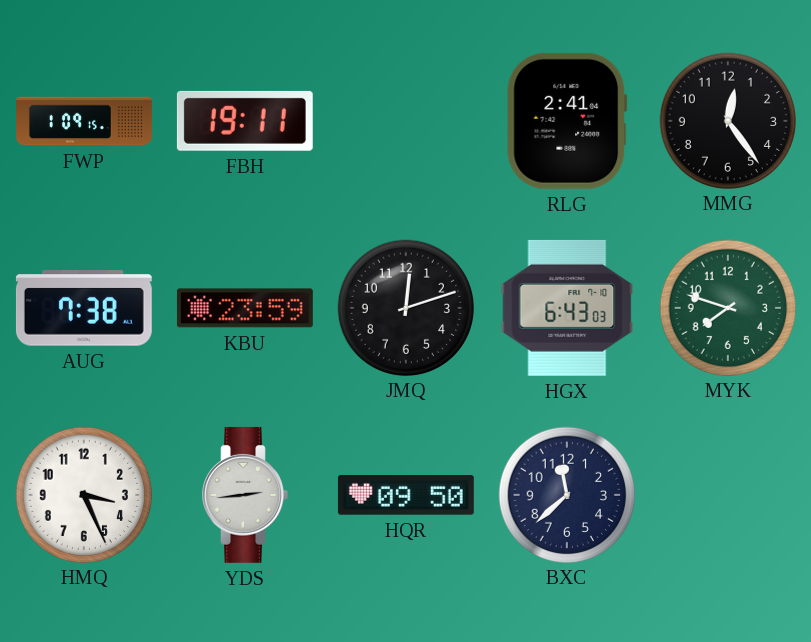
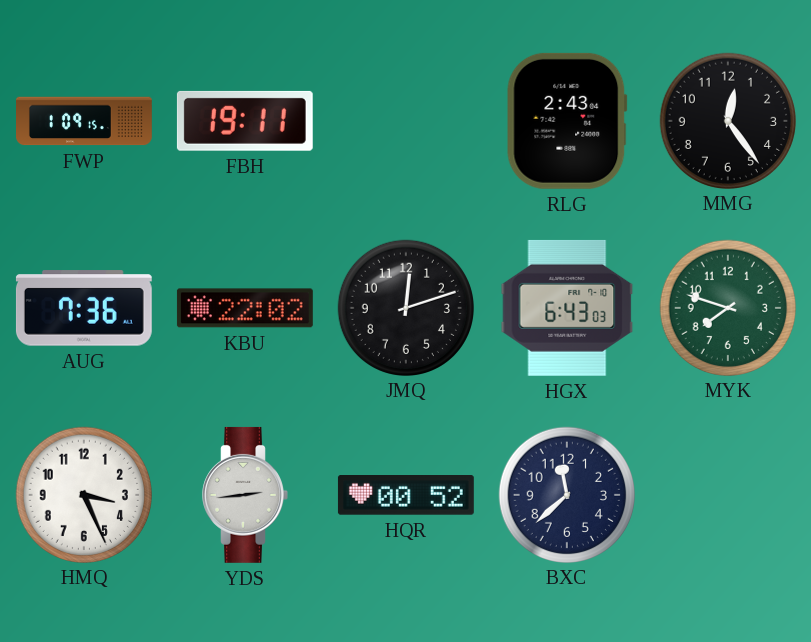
RLG: 2:41 -> 2:43 (567, 121)
AUG: 7:38 -> 7:36 (84, 308)
KBU: 23:59 -> 22:02 (245, 308)
HQR: 09:50 -> 00:52 (406, 495)
